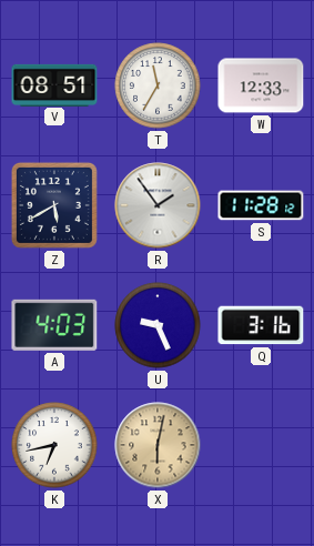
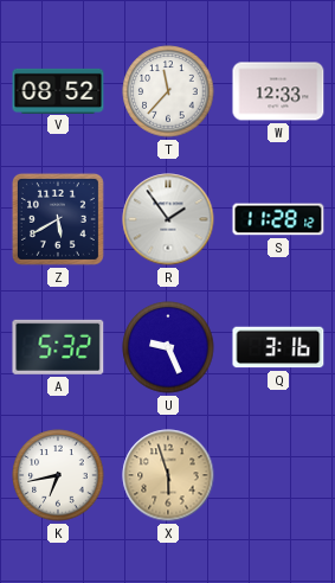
V: 08:51 -> 08:52 (58, 90)
T: 11:35 -> 11:37 (168, 91)
A: 4:03 -> 5:32 (58, 347)
X: 6:02 -> 5:57 (168, 475)
